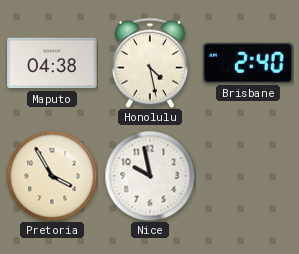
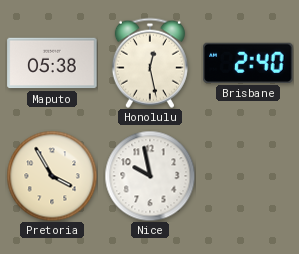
Maputo: 04:38 -> 05:38 (52, 63)
Honolulu: 4:28 -> 12:28 (150, 63)
